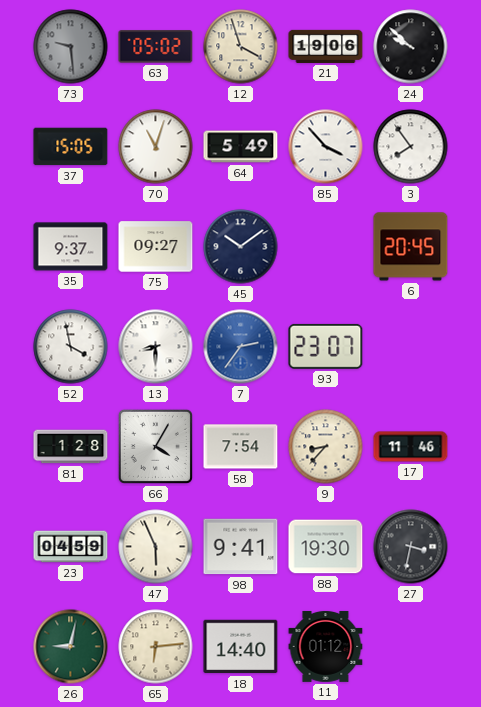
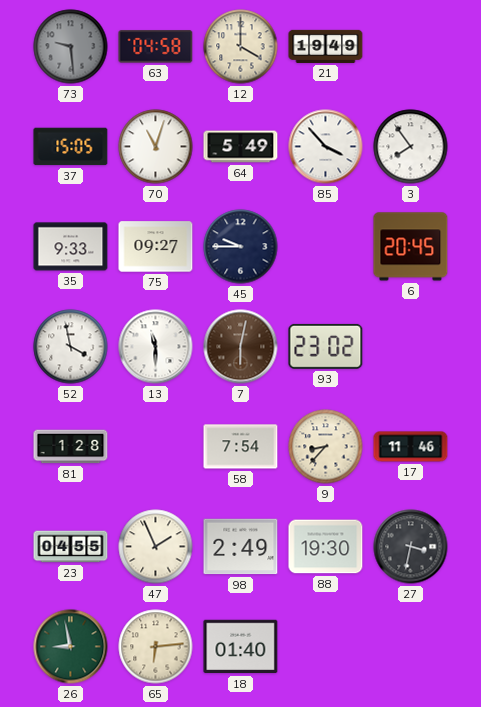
63: 05:02 -> 04:58 (156, 47)
12: 3:57 -> 4:00 (241, 47)
21: 19:06 -> 19:49 (326, 46)
24: 9:52 -> none (411, 47)
35: 9:37 -> 9:33 (71, 247)
45: 10:09 -> 9:45 (241, 247)
13: 8:30 -> 11:30 (156, 347)
7: 2:36 -> 6:02 (241, 347)
7 dial: blue -> brown (241, 347)
93: 23:07 -> 23:02 (326, 346)
66: 4:05 -> none (155, 446)
23: 04:59 -> 04:55 (71, 547)
47: 5:56 -> 1:56 (156, 547)
98: 9:41 -> 2:49 (241, 547)
26: 9:02 -> 8:58 (71, 647)
18: 14:40 -> 01:40 (241, 647)
11: 01:12 -> none (326, 646)
